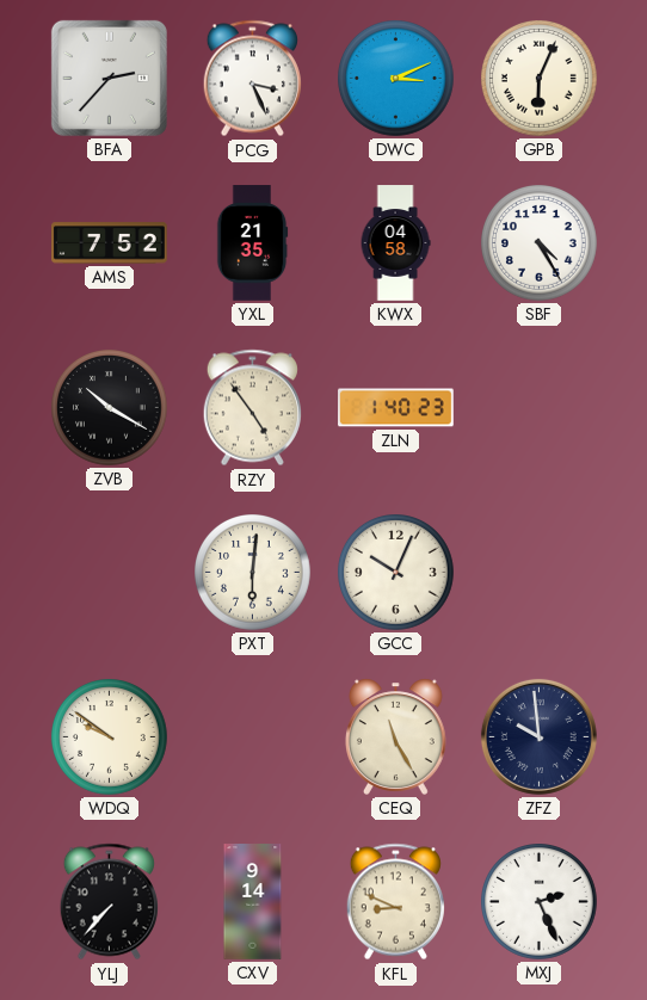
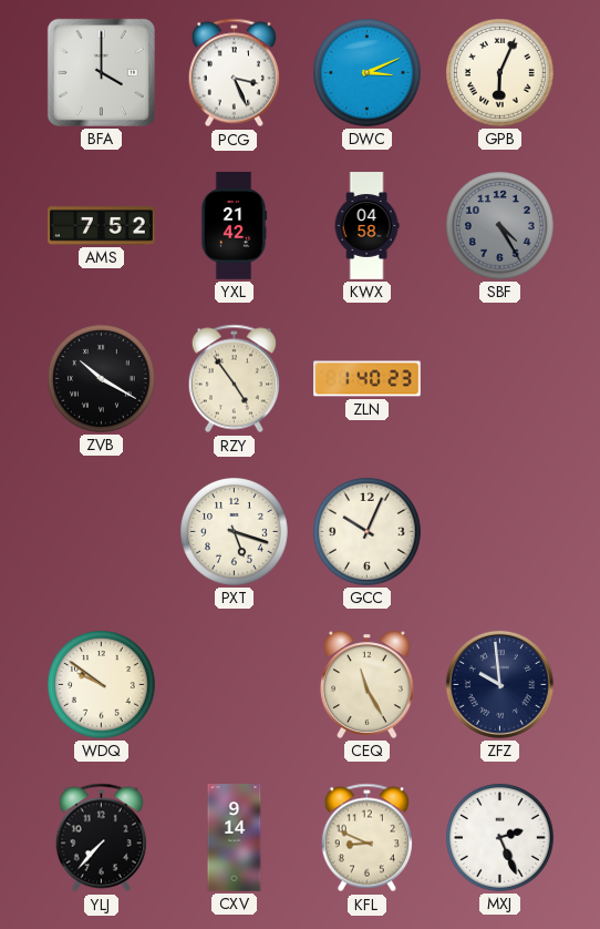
BFA: 2:37 -> 4:00 (101, 72)
YXL: 21:35 -> 21:42 (234, 226)
SBF dial: white -> grey (500, 226)
PXT: 6:01 -> 5:18 (235, 532)
